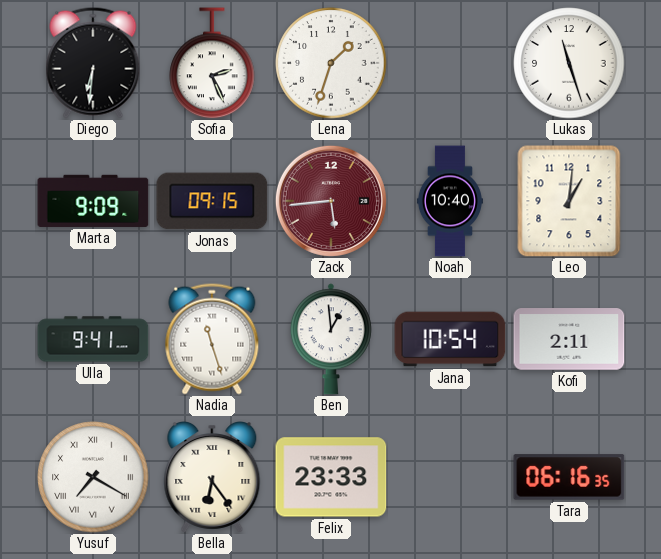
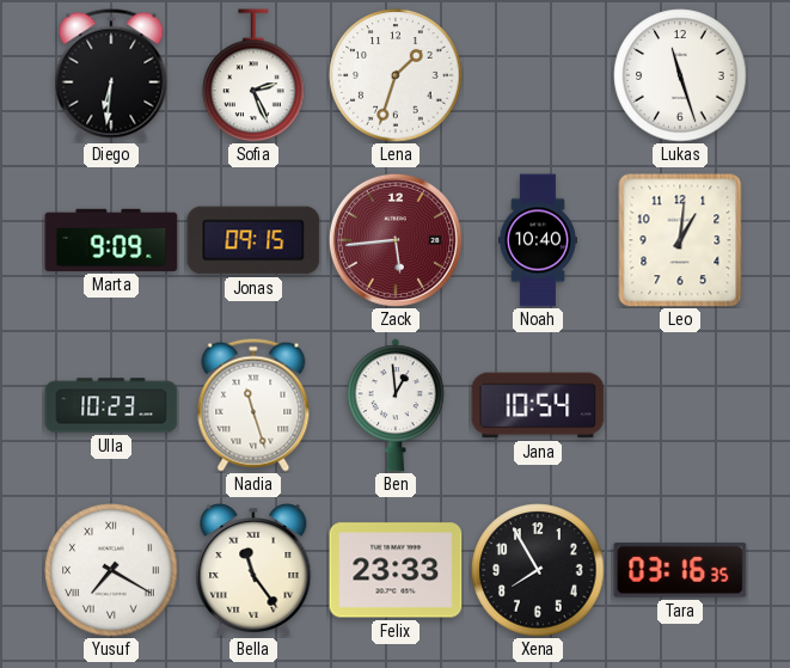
Ulla: 9:41 -> 10:23 (111, 405)
Kofi: 2:11 -> none (569, 339)
Bella: 6:24 -> 11:24 (253, 571)
Xena: none -> 7:55 (538, 570)
Tara: 06:16 -> 03:16 (680, 570)
